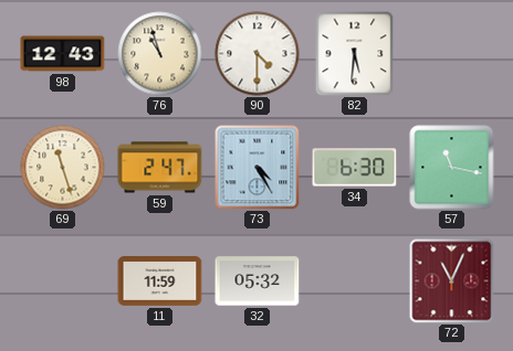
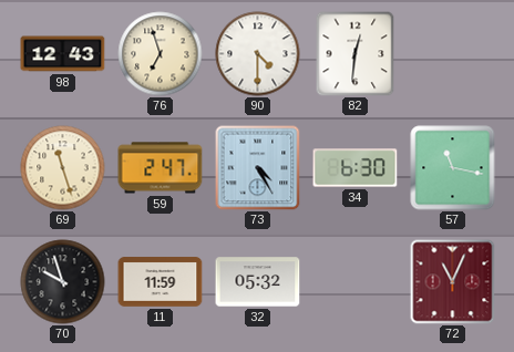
76: 10:57 -> 6:57 (161, 54)
82: 5:31 -> 12:31 (356, 53)
70: none -> 9:57 (63, 282)
